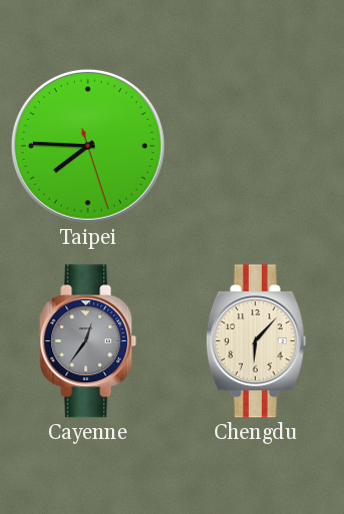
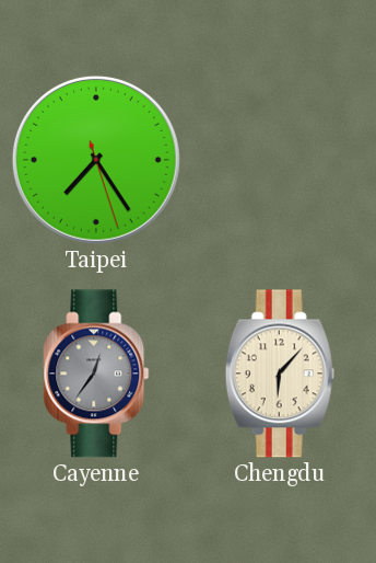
Taipei: 7:45 -> 7:24 (96, 160)
